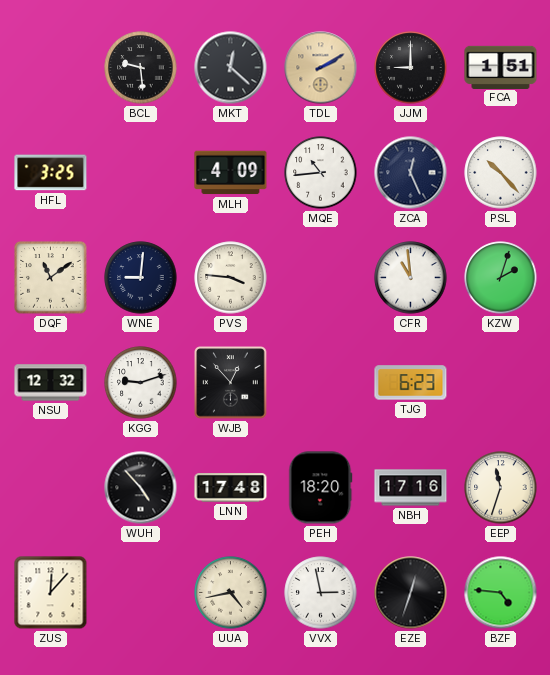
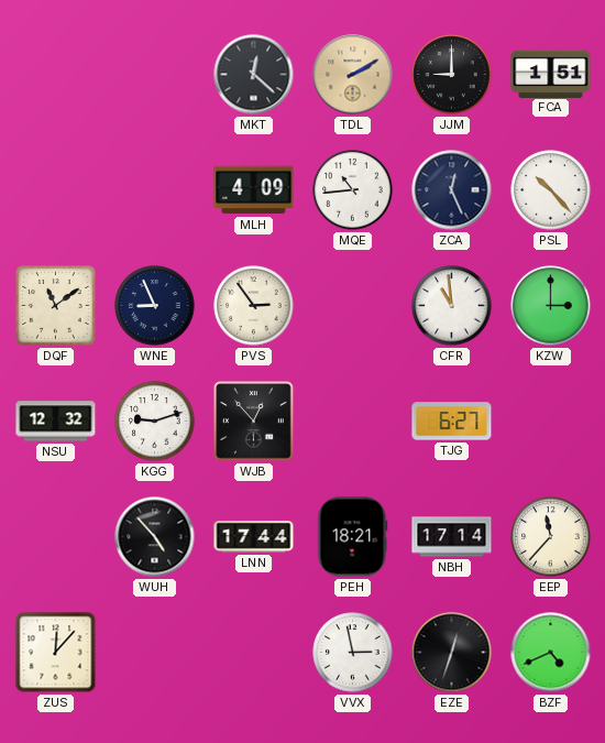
BCL: 9:29 -> none (141, 68)
HFL: 3:25 -> none (51, 173)
WNE: 9:01 -> 8:56 (155, 306)
PVS: 3:46 -> 2:54 (254, 306)
KZW: 2:03 -> 3:00 (551, 306)
TJG: 6:23 -> 6:27 (452, 422)
LNN: 17:48 -> 17:44 (254, 537)
PEH: 18:20 -> 18:21 (353, 537)
NBH: 17:16 -> 17:14 (452, 537)
EEP: 11:33 -> 11:37 (551, 537)
UUA: 4:43 -> none (231, 593)
BZF: 4:46 -> 4:41 (551, 653)
